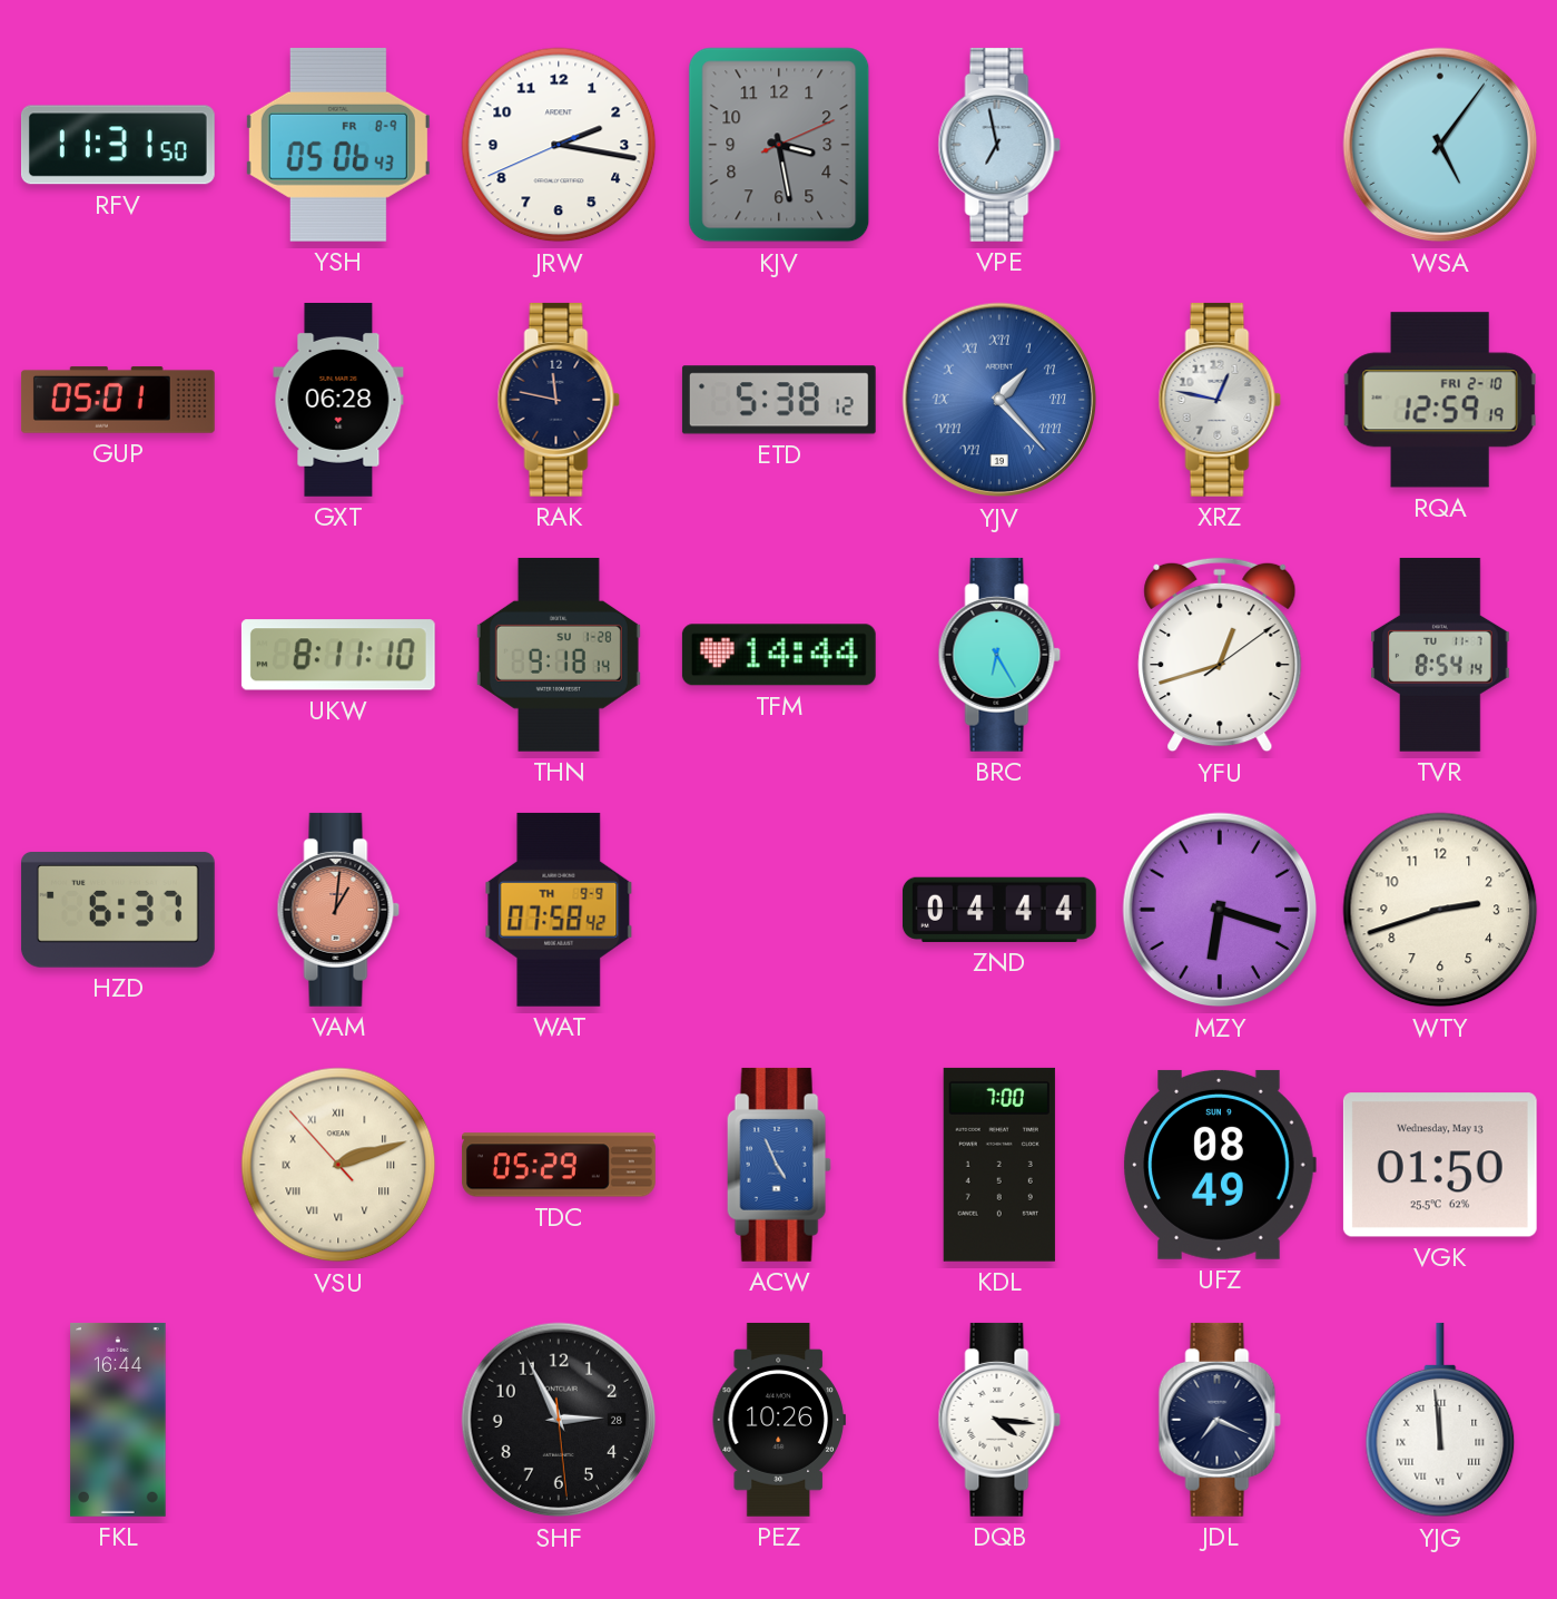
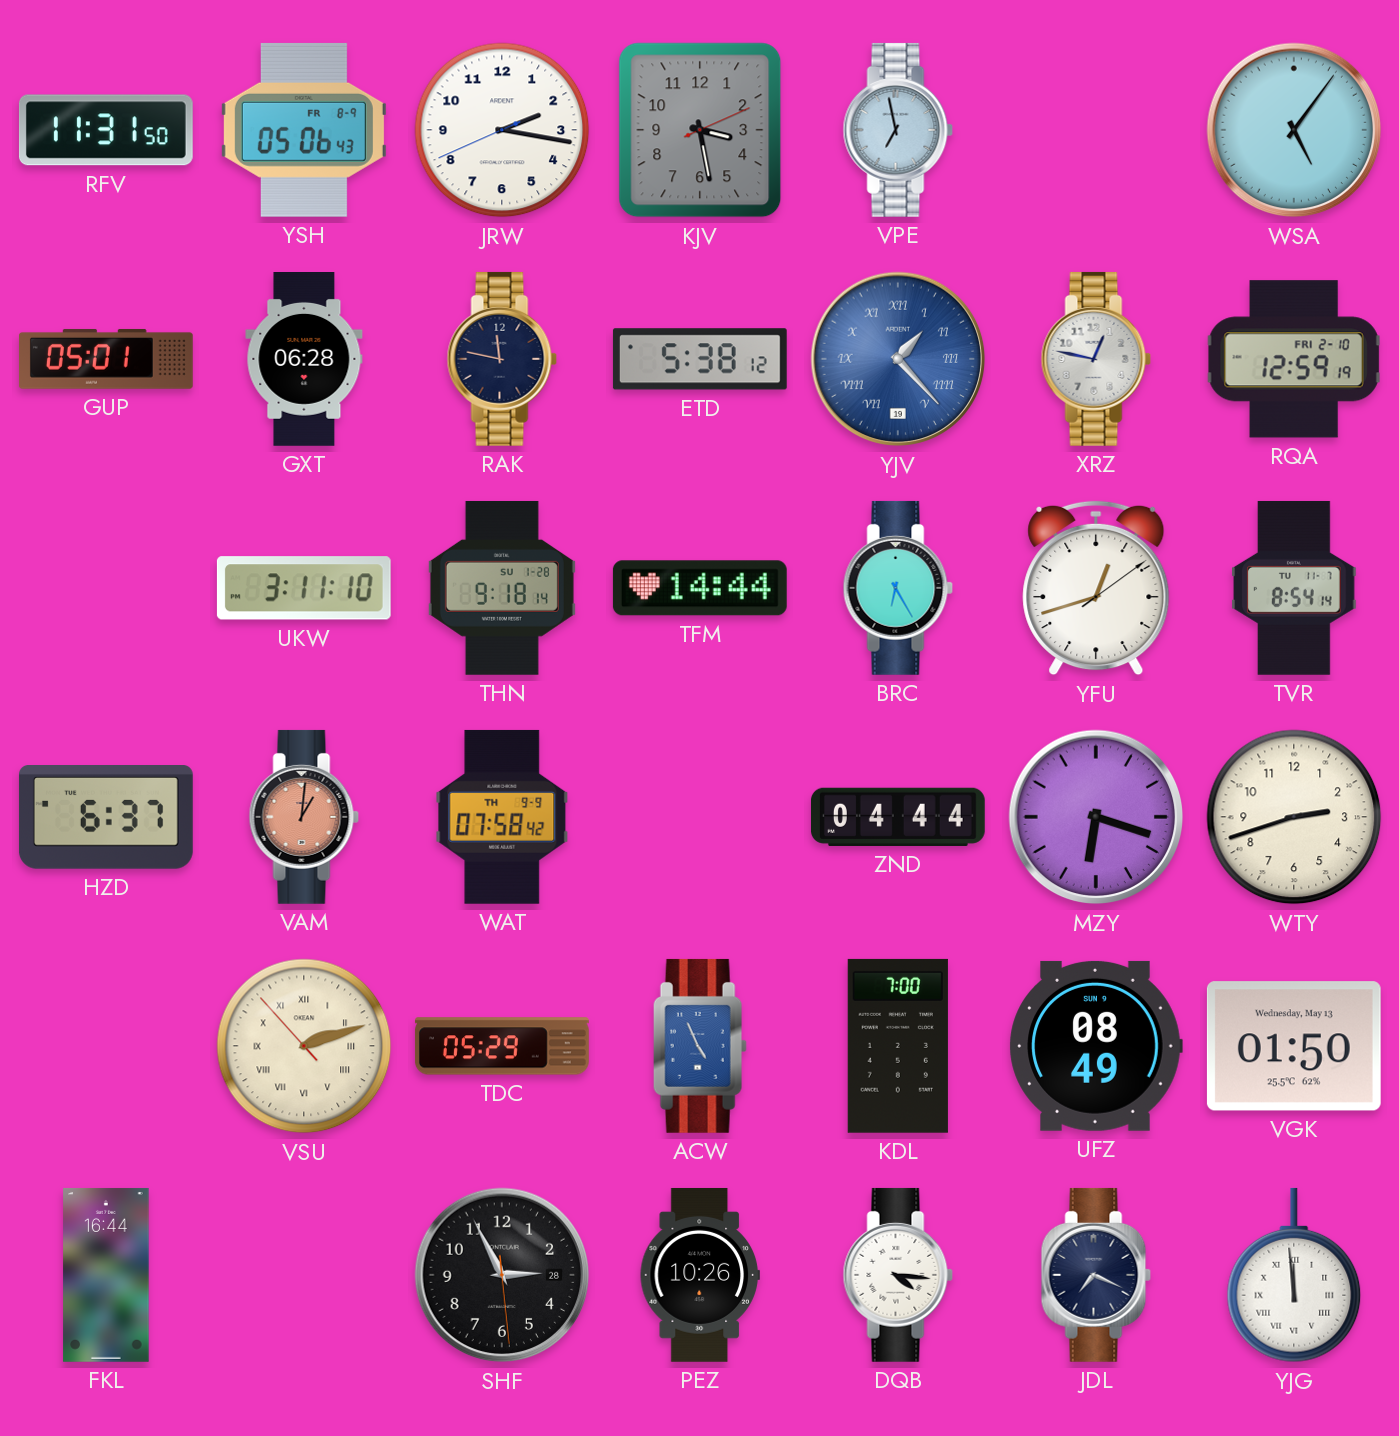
UKW: 8:11 -> 3:11 (304, 588)
